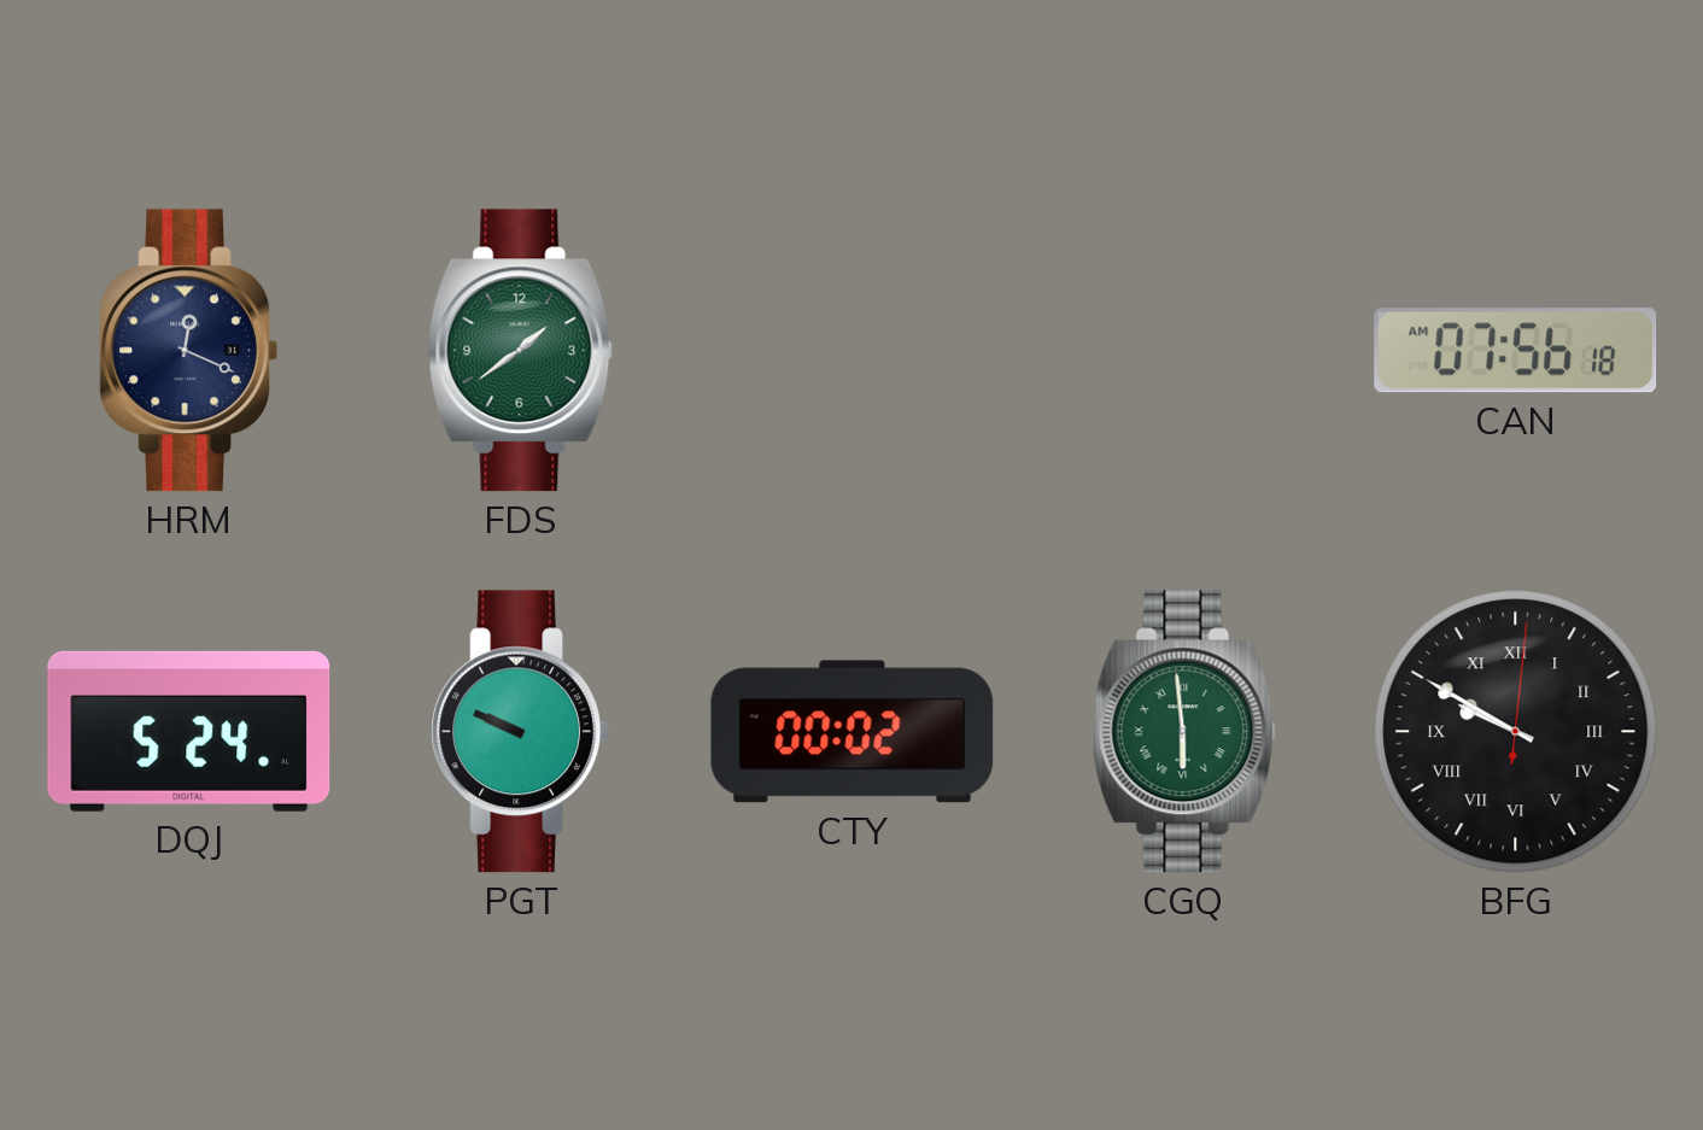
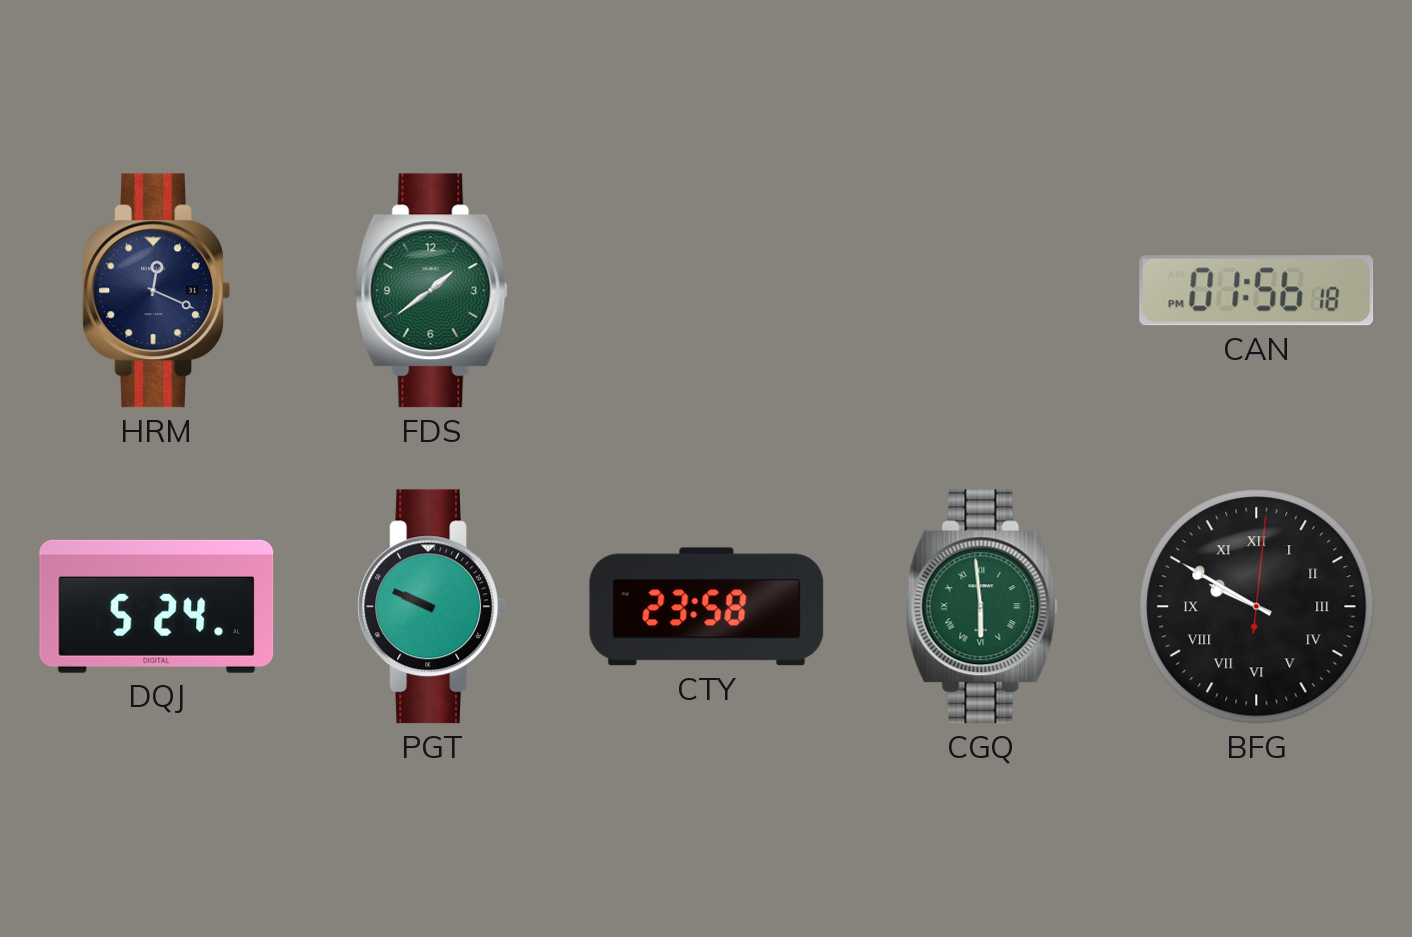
CAN: 07:56 -> 01:56 (1257, 291)
CTY: 00:02 -> 23:58 (707, 607)
